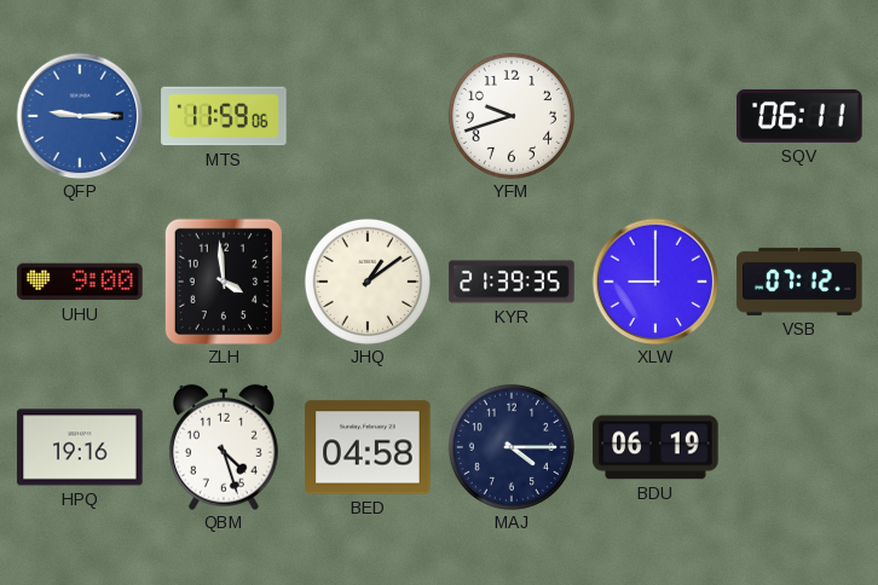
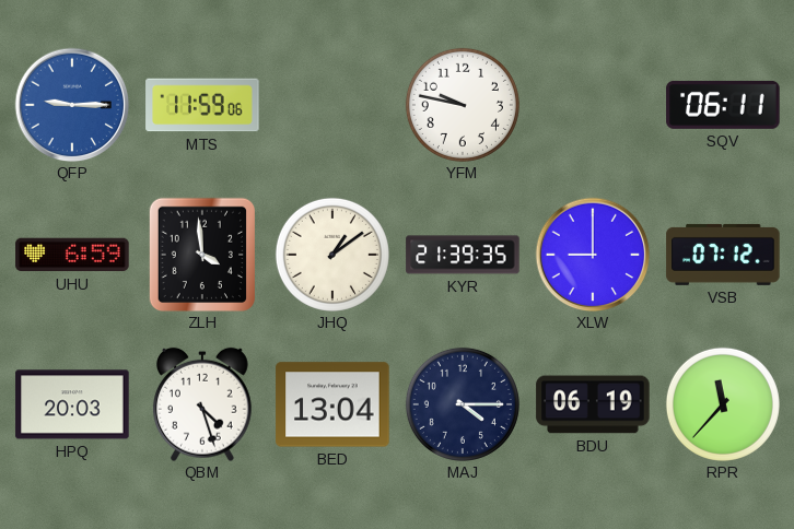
YFM: 9:42 -> 9:47 (463, 105)
UHU: 9:00 -> 6:59 (72, 255)
HPQ: 19:16 -> 20:03 (72, 404)
BED: 04:58 -> 13:04 (332, 404)
RPR: none -> 11:37 (723, 404)
